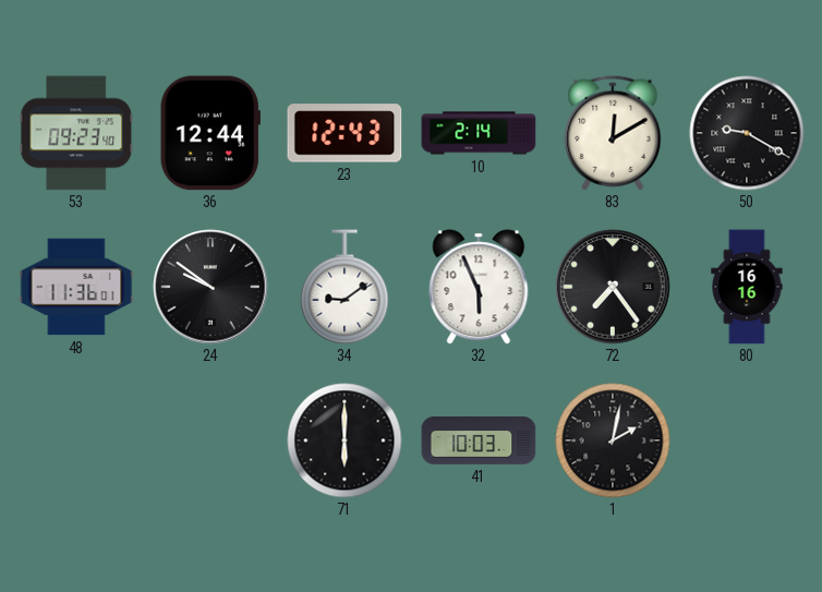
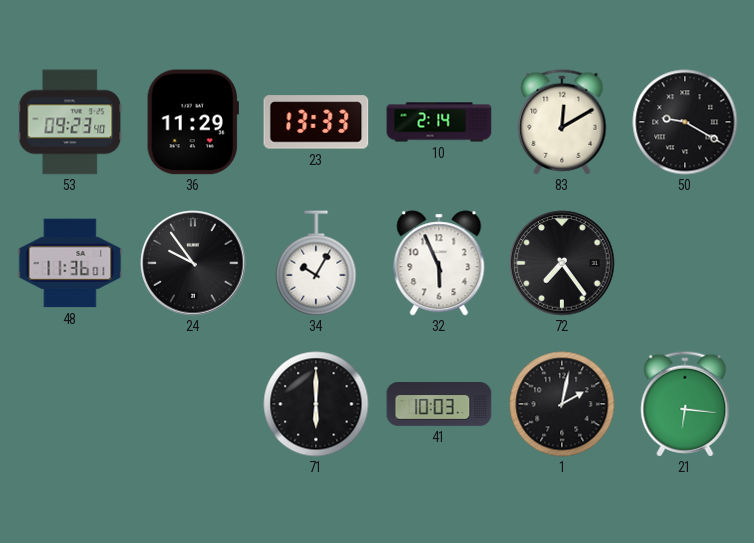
36: 12:44 -> 11:29 (193, 122)
23: 12:43 -> 13:33 (316, 122)
24: 9:51 -> 9:54 (193, 263)
34: 9:09 -> 10:05 (316, 263)
80: 16:16 -> none (747, 287)
21: none -> 6:16 (685, 404)
